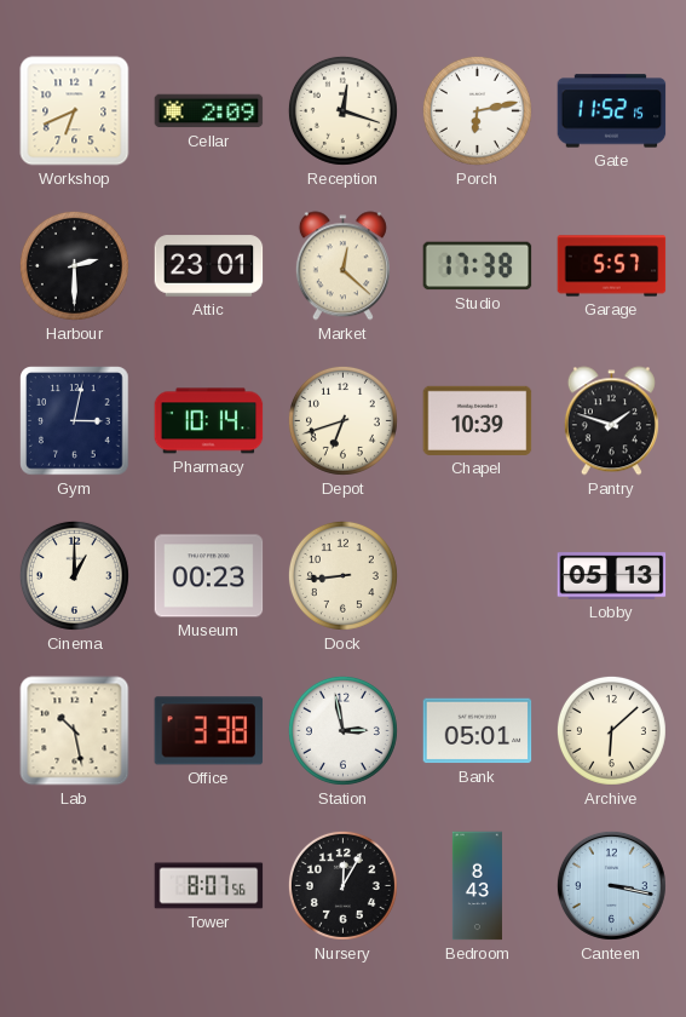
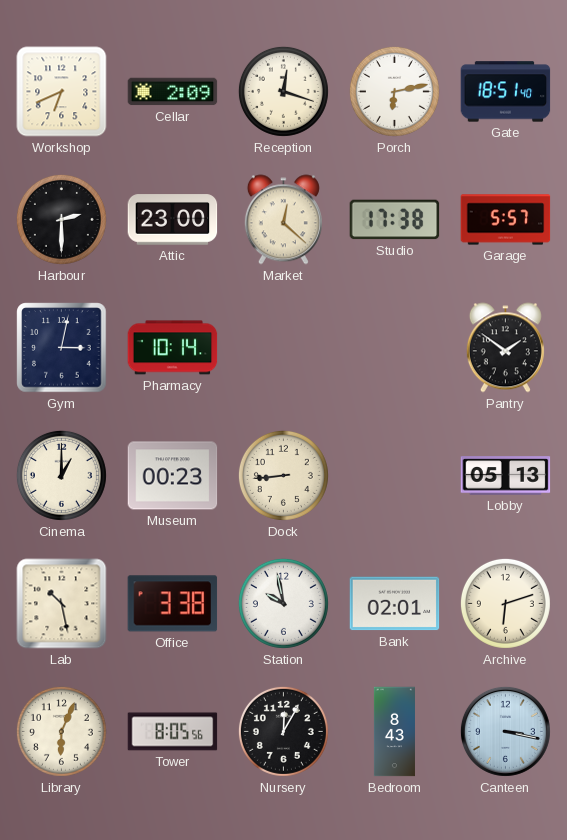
Gate: 11:52 -> 18:51 (506, 92)
Attic: 23:01 -> 23:00 (173, 220)
Depot: 6:42 -> none (342, 420)
Chapel: 10:39 -> none (478, 420)
Pantry: 1:48 -> 1:51 (505, 348)
Station: 2:58 -> 9:58 (283, 603)
Bank: 05:01 -> 02:01 (395, 604)
Archive: 6:08 -> 6:12 (505, 603)
Library: none -> 6:04 (61, 731)
Tower: 8:07 -> 8:05 (173, 732)
